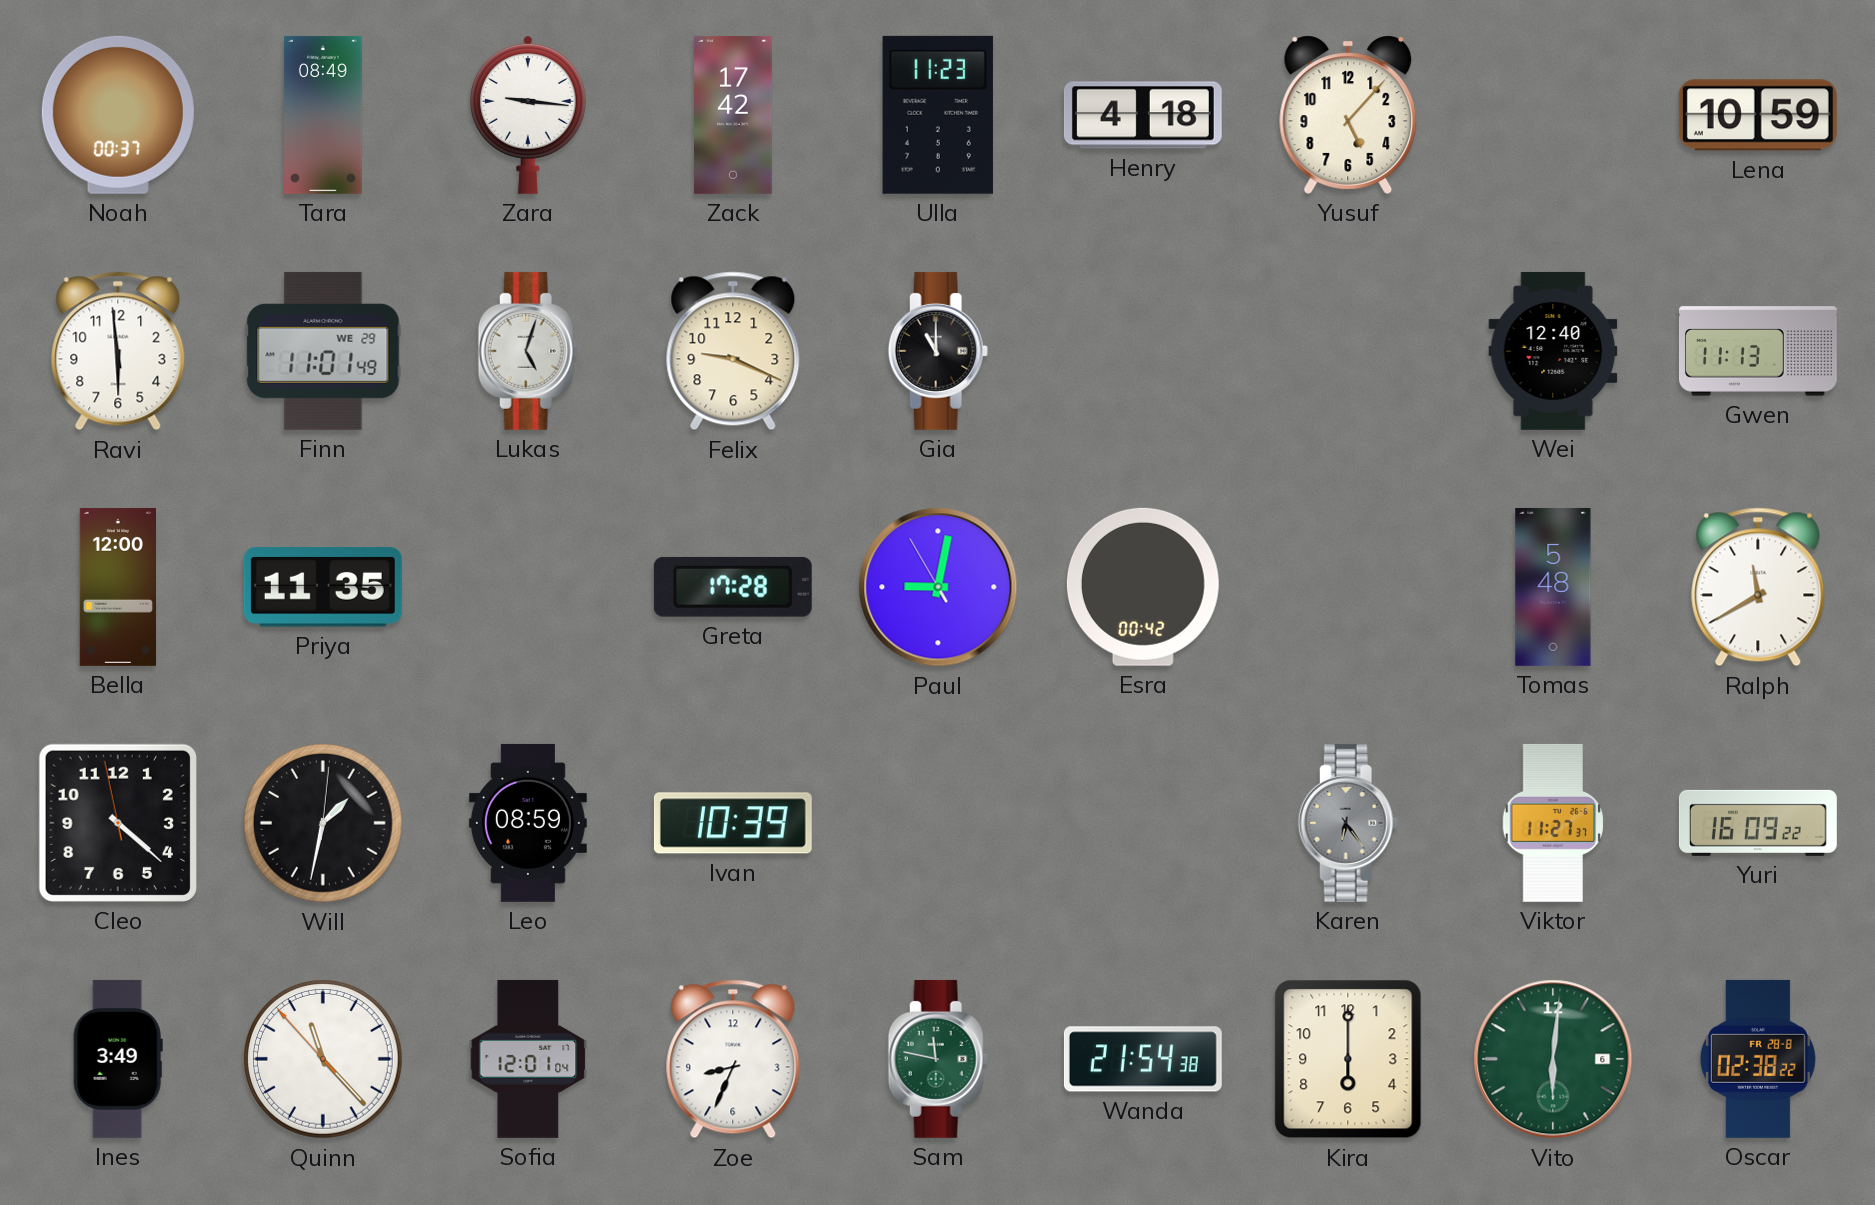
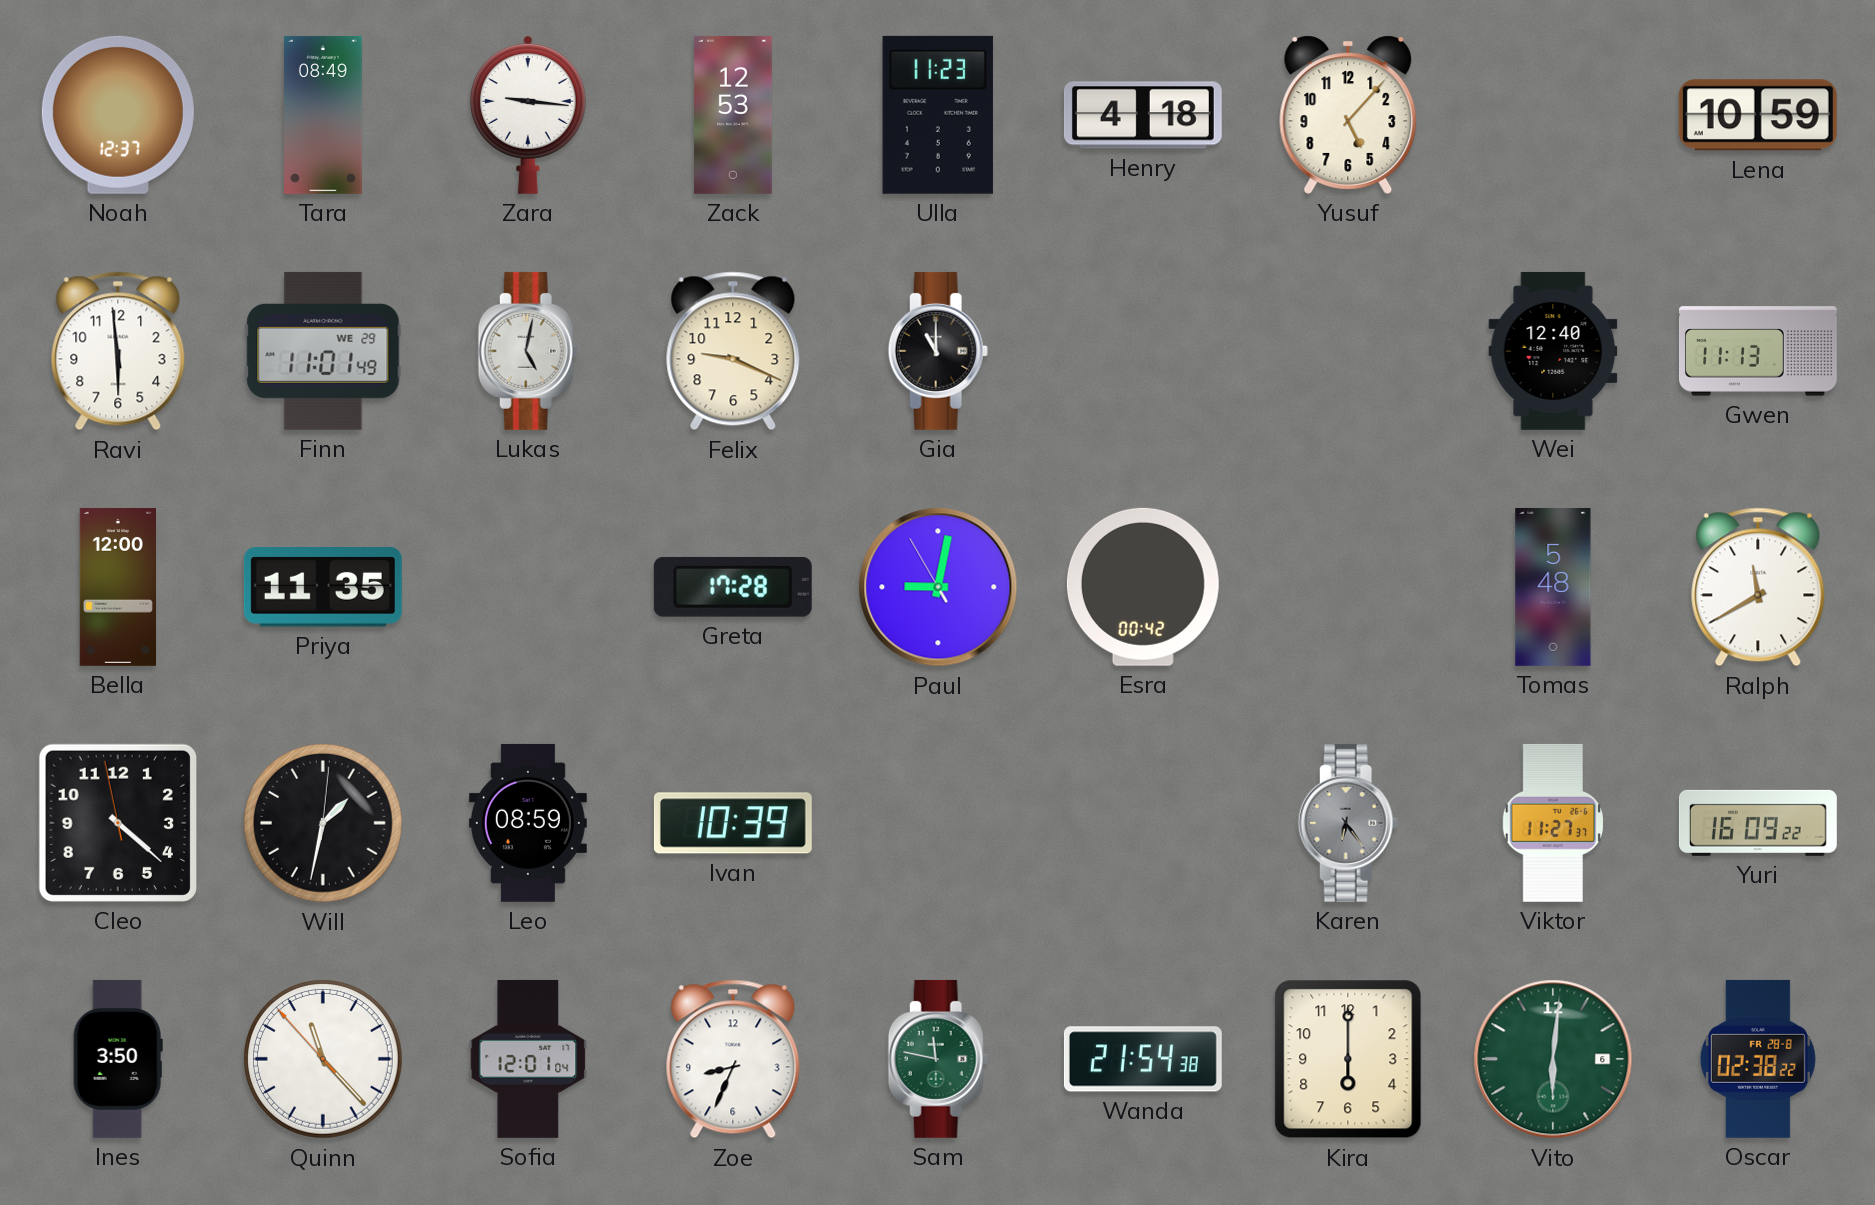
Noah: 00:37 -> 12:37 (118, 115)
Zack: 17:42 -> 12:53 (734, 115)
Lukas: 5:03 -> 5:02 (528, 351)
Ines: 3:49 -> 3:50 (118, 1059)
